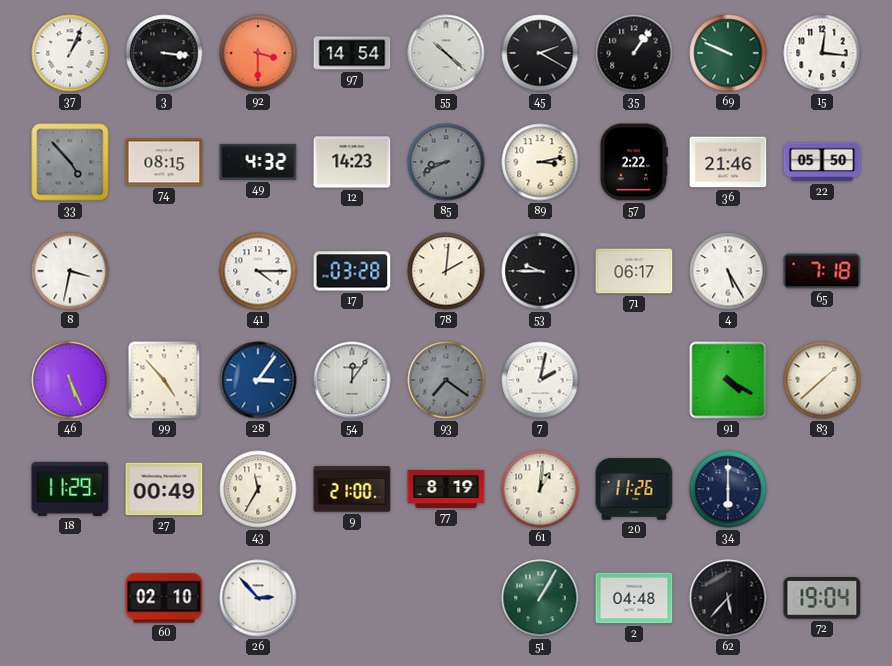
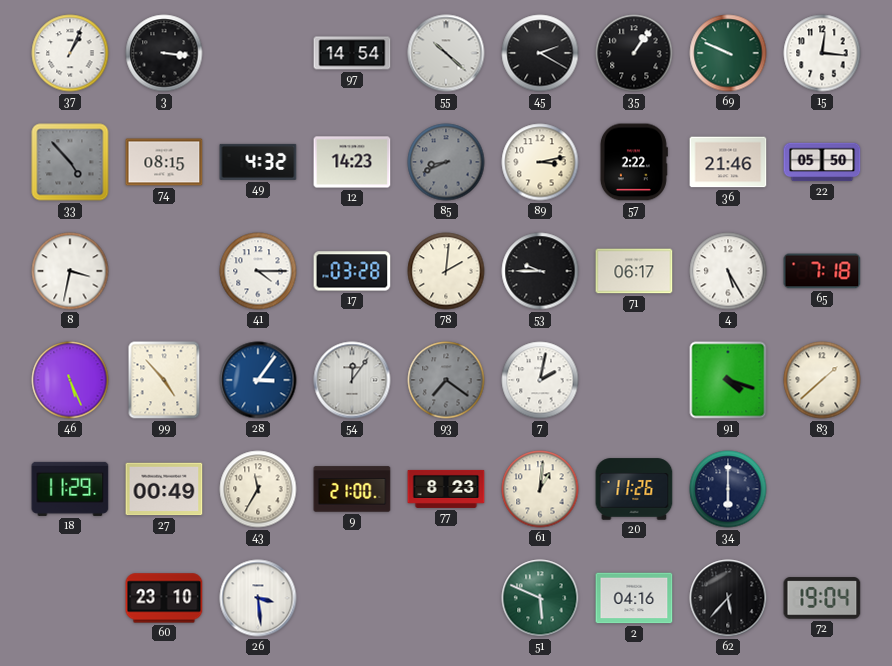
92: 3:30 -> none (258, 53)
91: 4:20 -> 4:18 (728, 380)
77: 8:19 -> 8:23 (446, 489)
60: 02:10 -> 23:10 (164, 598)
26: 2:53 -> 3:29 (258, 598)
51: 1:05 -> 5:49 (540, 598)
2: 04:48 -> 04:16 (634, 598)
